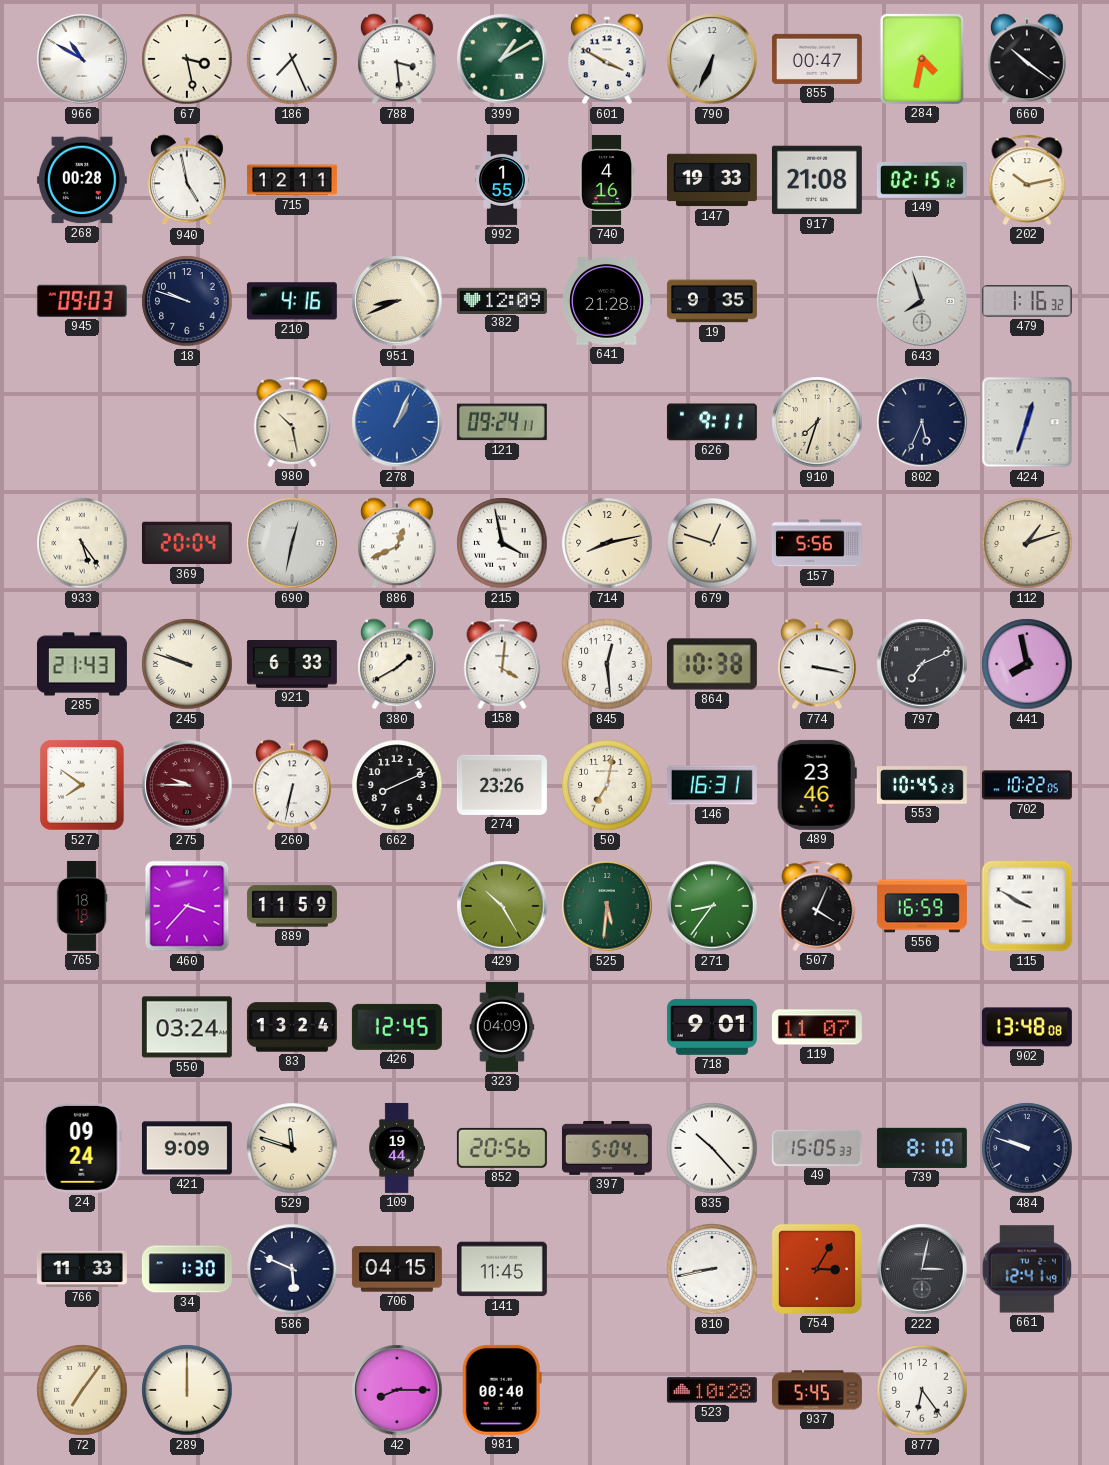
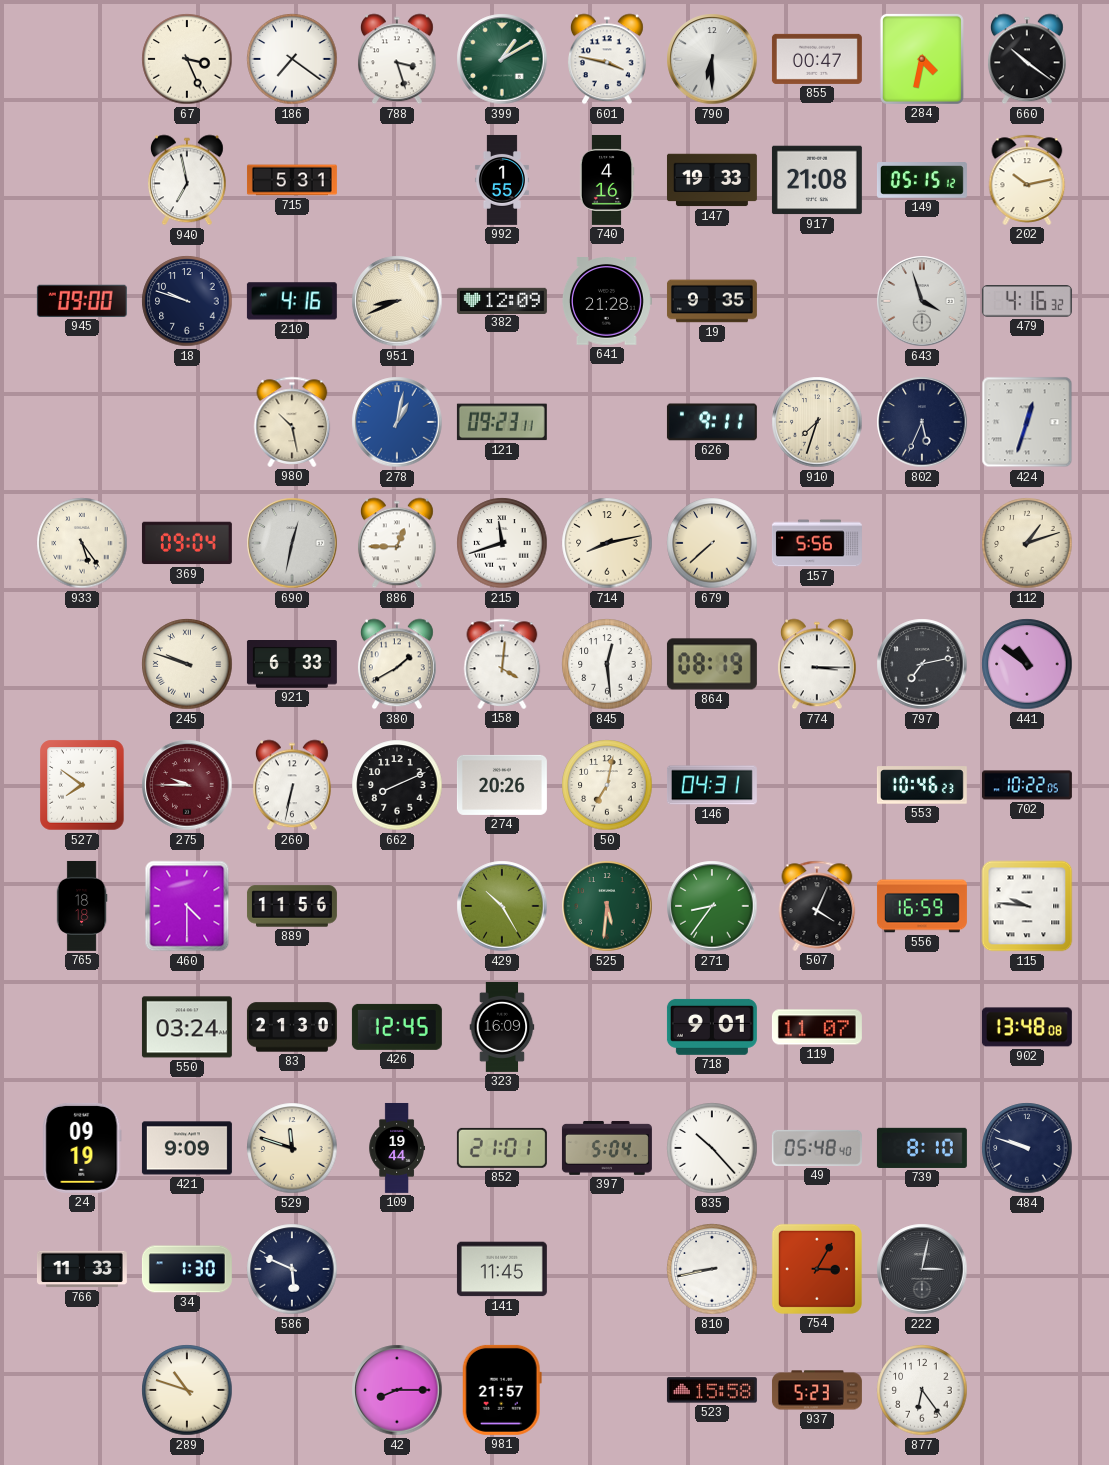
966: 10:50 -> none (82, 59)
67: 3:28 -> 3:26 (187, 59)
186: 7:26 -> 7:21 (292, 59)
788: 3:29 -> 3:27 (397, 59)
601: 3:50 -> 3:47 (607, 59)
790: 6:34 -> 6:30 (712, 59)
268: 00:28 -> none (82, 180)
940: 4:58 -> 6:58 (187, 180)
715: 12:11 -> 5:31 (292, 180)
149: 02:15 -> 05:15 (922, 180)
945: 09:03 -> 09:00 (82, 301)
643: 7:57 -> 3:57 (922, 301)
479: 1:16 -> 4:16 (1027, 301)
278: 1:04 -> 1:02 (397, 422)
121: 09:24 -> 09:23 (502, 422)
369: 20:04 -> 09:04 (187, 543)
886: 12:41 -> 12:45 (397, 543)
215: 3:58 -> 11:42 (502, 543)
679: 12:48 -> 7:38 (712, 543)
285: 21:43 -> none (82, 664)
864: 10:38 -> 08:19 (712, 664)
774: 3:17 -> 3:15 (817, 664)
797: 7:11 -> 7:13 (922, 664)
441: 7:58 -> 10:51 (1027, 664)
274: 23:26 -> 20:26 (502, 785)
146: 16:31 -> 04:31 (712, 785)
489: 23:46 -> none (817, 785)
553: 10:45 -> 10:46 (922, 785)
460: 3:37 -> 4:30 (187, 906)
889: 11:59 -> 11:56 (292, 906)
115: 9:50 -> 9:46 (1027, 906)
83: 13:24 -> 21:30 (292, 1027)
323: 04:09 -> 16:09 (502, 1027)
24: 09:24 -> 09:19 (82, 1148)
852: 20:56 -> 21:01 (502, 1148)
49: 15:05 -> 05:48 (817, 1148)
706: 04:15 -> none (397, 1269)
661: 12:41 -> none (1027, 1269)
72: 7:06 -> none (82, 1390)
289: 12:00 -> 10:48 (187, 1390)
981: 00:40 -> 21:57 (502, 1390)
523: 10:28 -> 15:58 (712, 1390)
937: 5:45 -> 5:23 (817, 1390)
